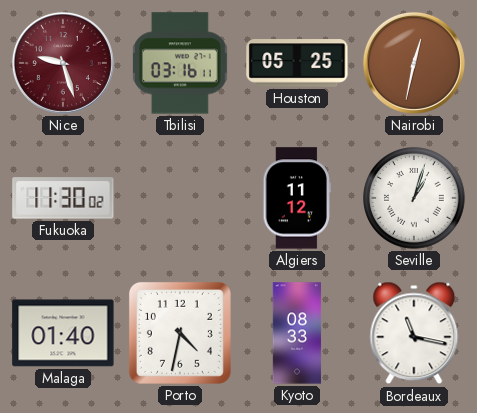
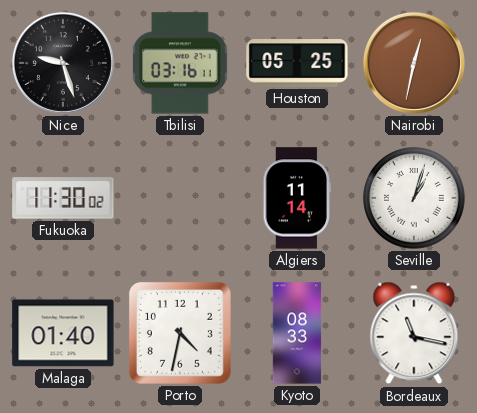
Nice dial: burgundy -> black (63, 63)
Algiers: 11:12 -> 11:14 (296, 198)
